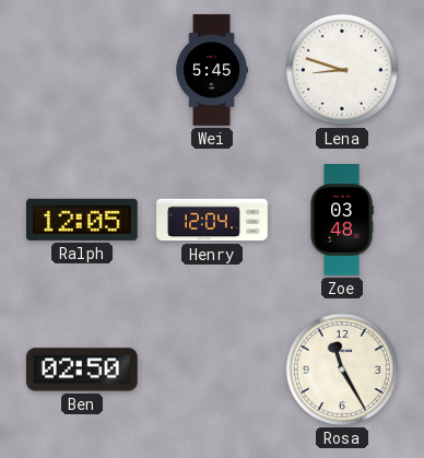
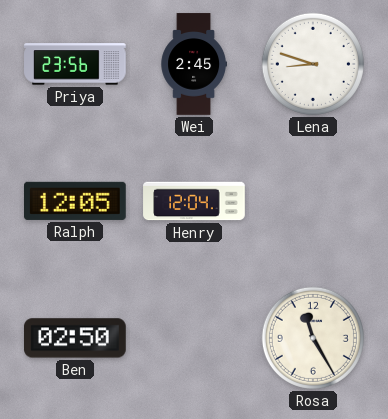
Priya: none -> 23:56 (75, 64)
Wei: 5:45 -> 2:45 (193, 64)
Zoe: 03:48 -> none (342, 220)
